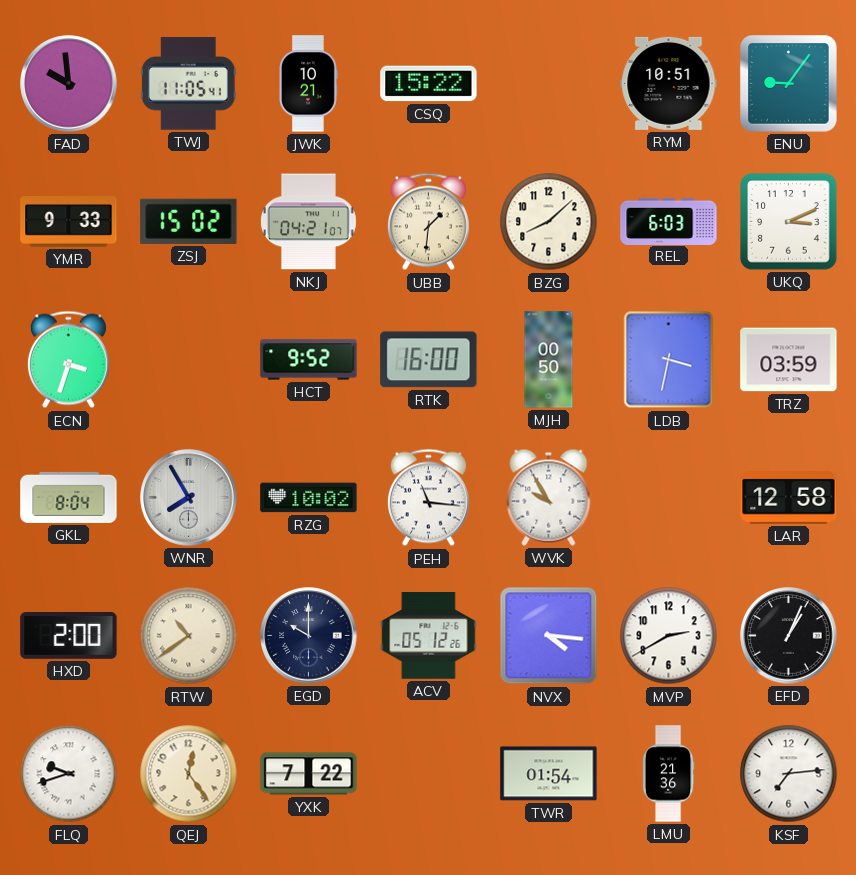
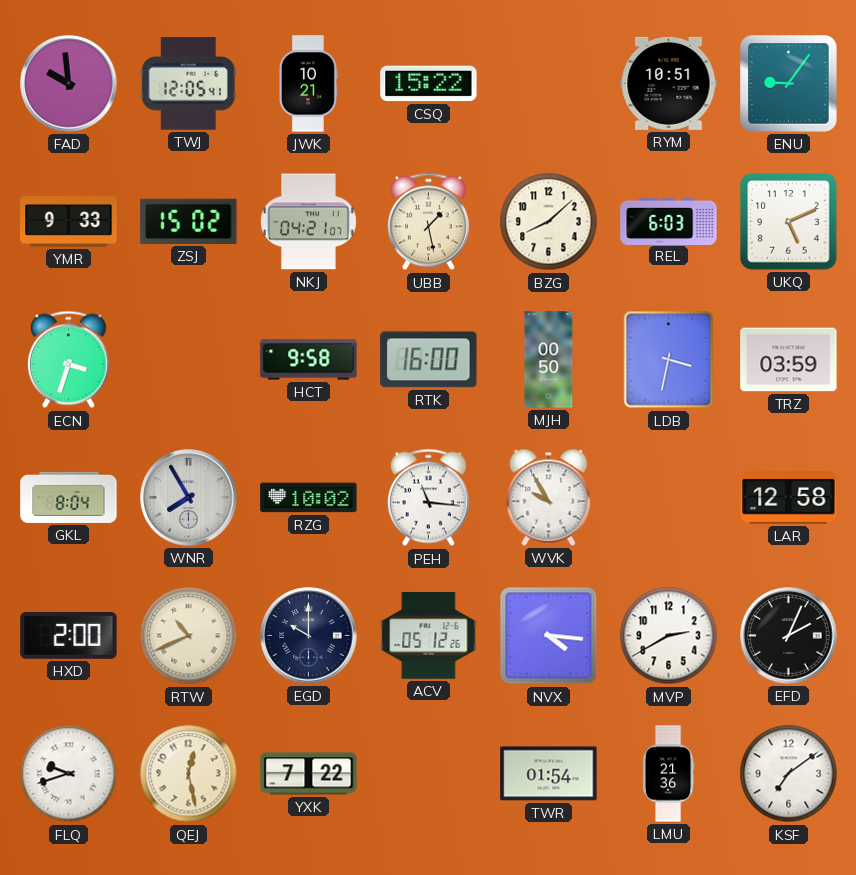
TWJ: 11:05 -> 12:05 (188, 84)
UBB: 1:31 -> 1:28 (428, 222)
UKQ: 3:11 -> 5:11 (789, 222)
HCT: 9:52 -> 9:58 (309, 360)
RTW: 10:39 -> 10:41 (189, 636)
EFD: 1:04 -> 2:04 (789, 636)
QEJ: 12:24 -> 12:28 (189, 774)
KSF: 7:14 -> 7:09 (789, 774)
